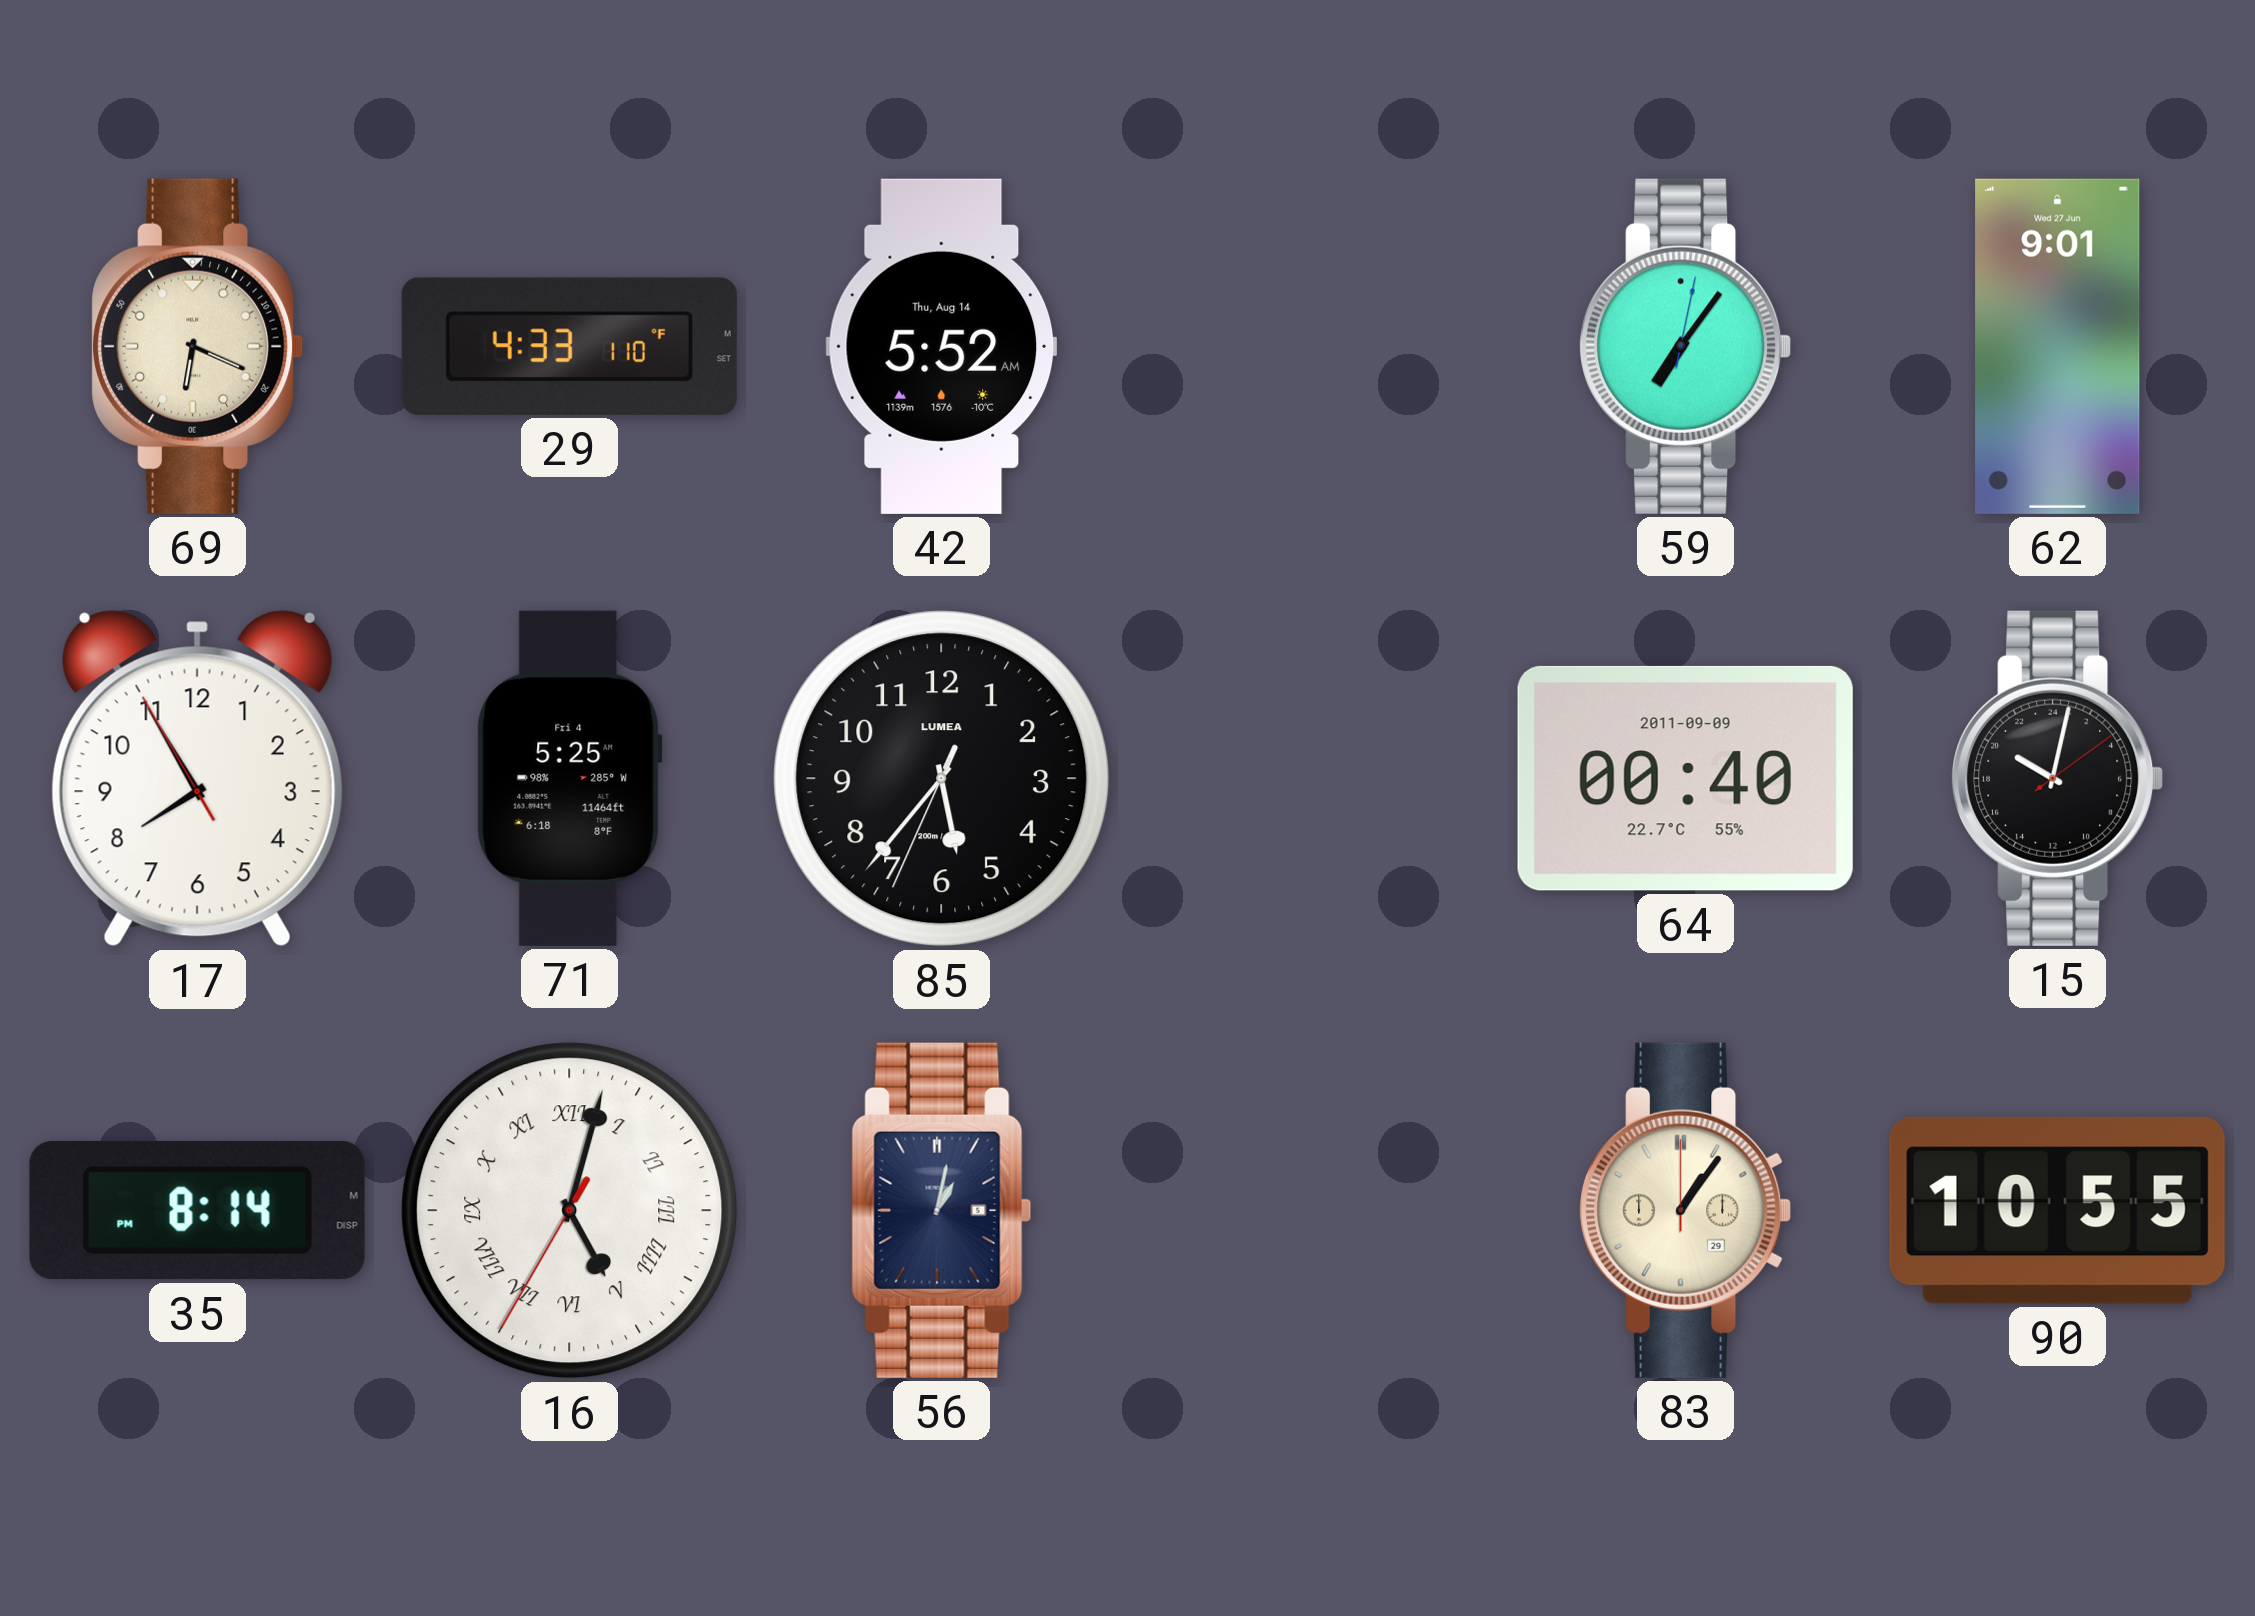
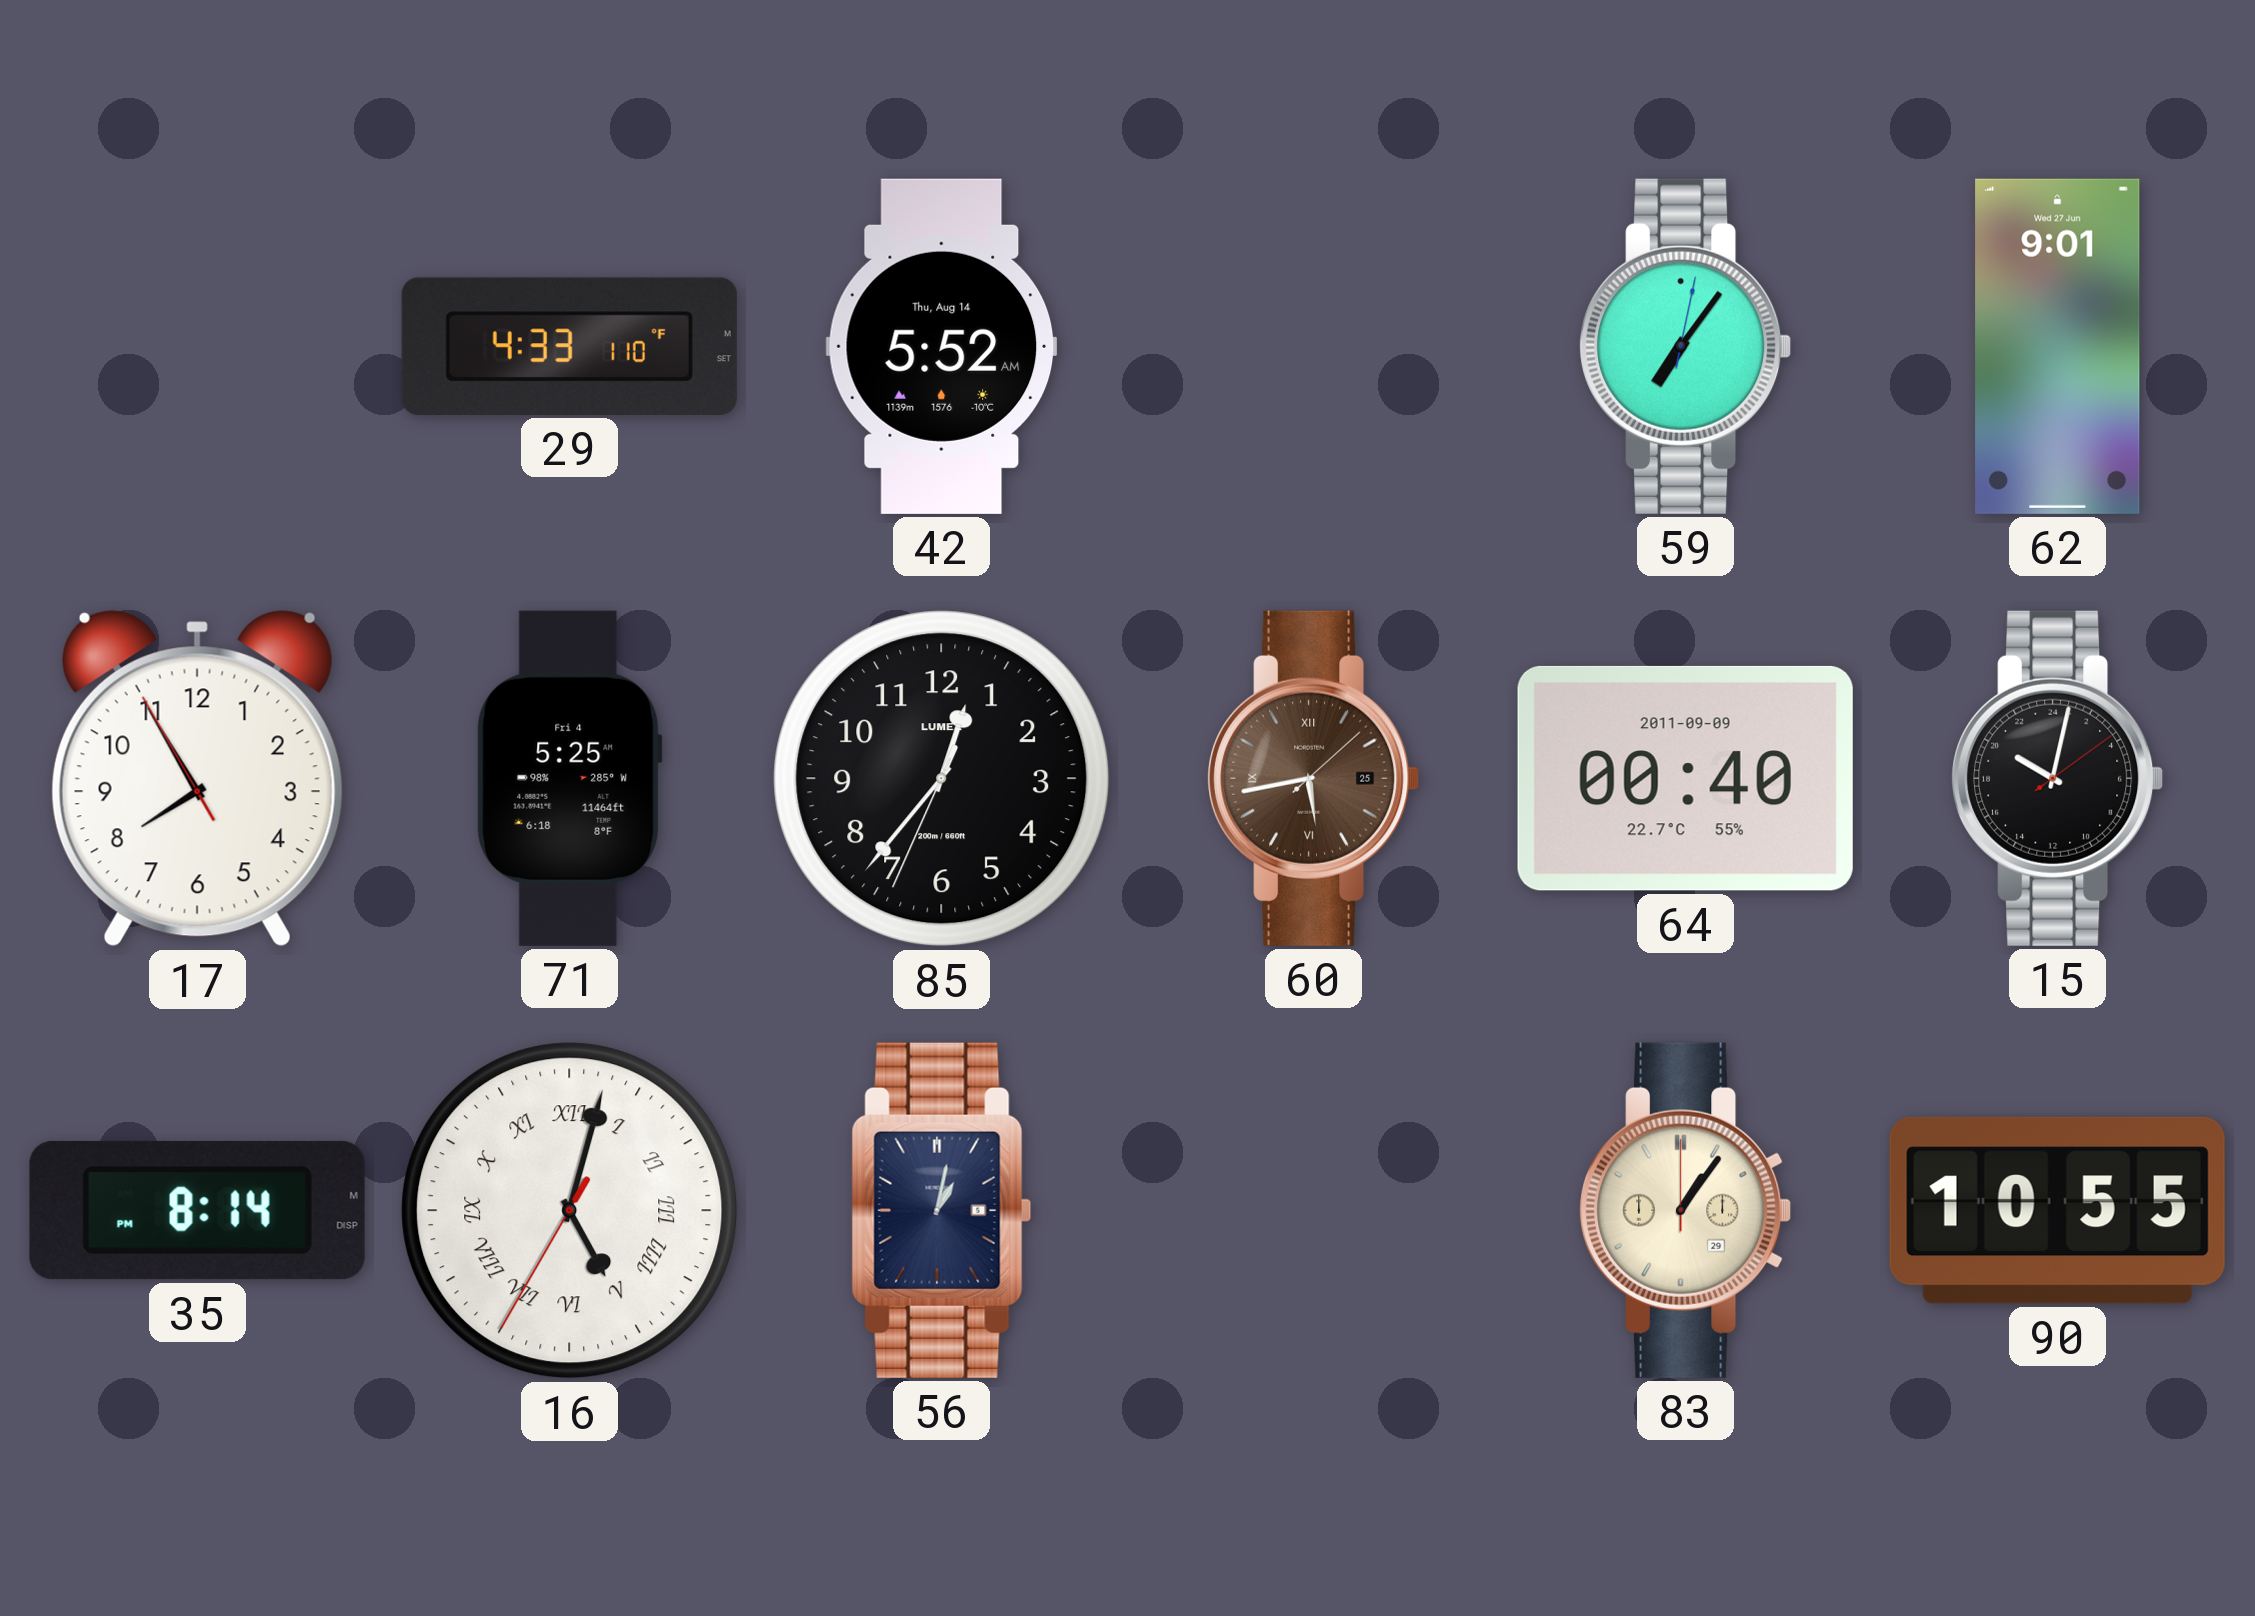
69: 6:19 -> none (198, 346)
85: 5:36 -> 12:36 (942, 779)
60: none -> 5:43 (1314, 778)
